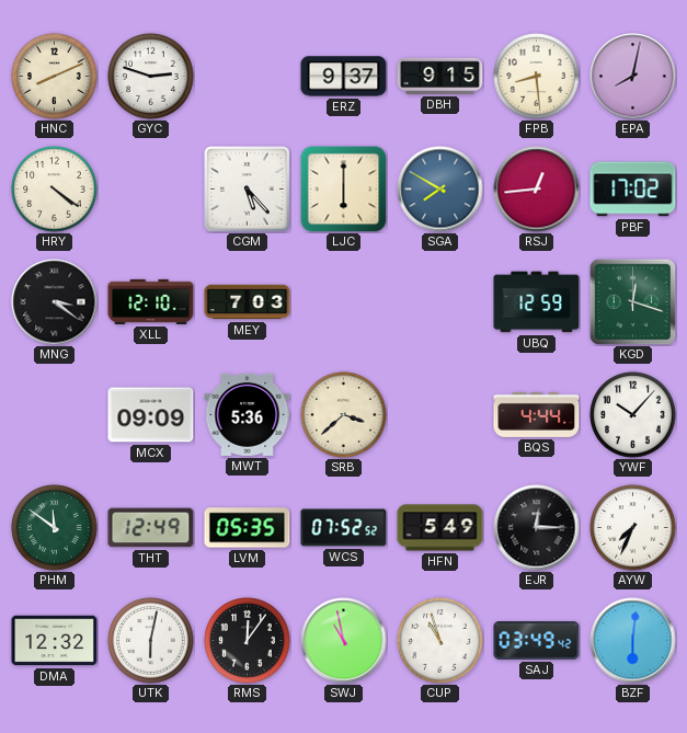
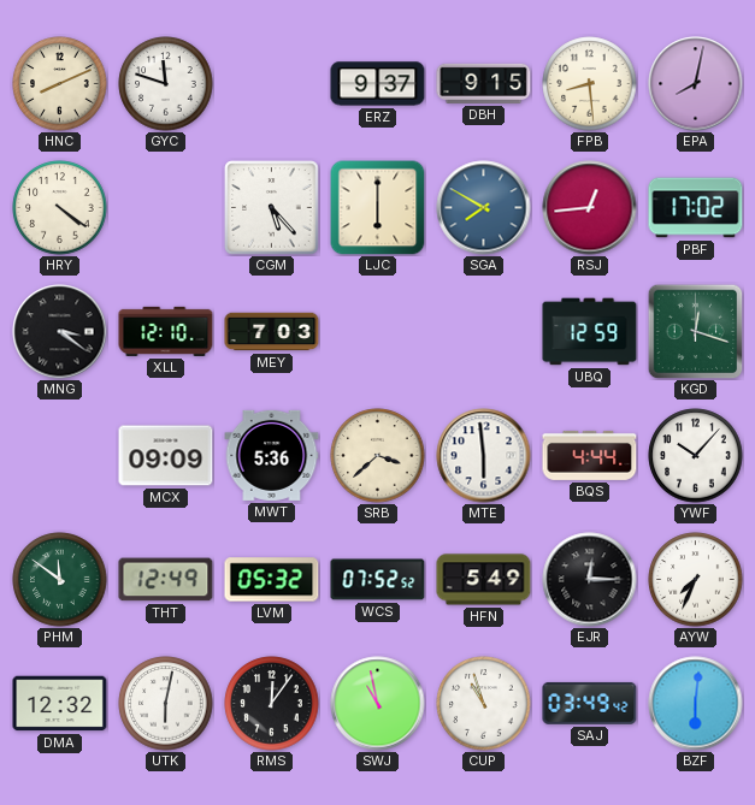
GYC: 2:48 -> 11:48 (166, 84)
MTE: none -> 5:59 (484, 456)
LVM: 05:35 -> 05:32 (272, 580)
